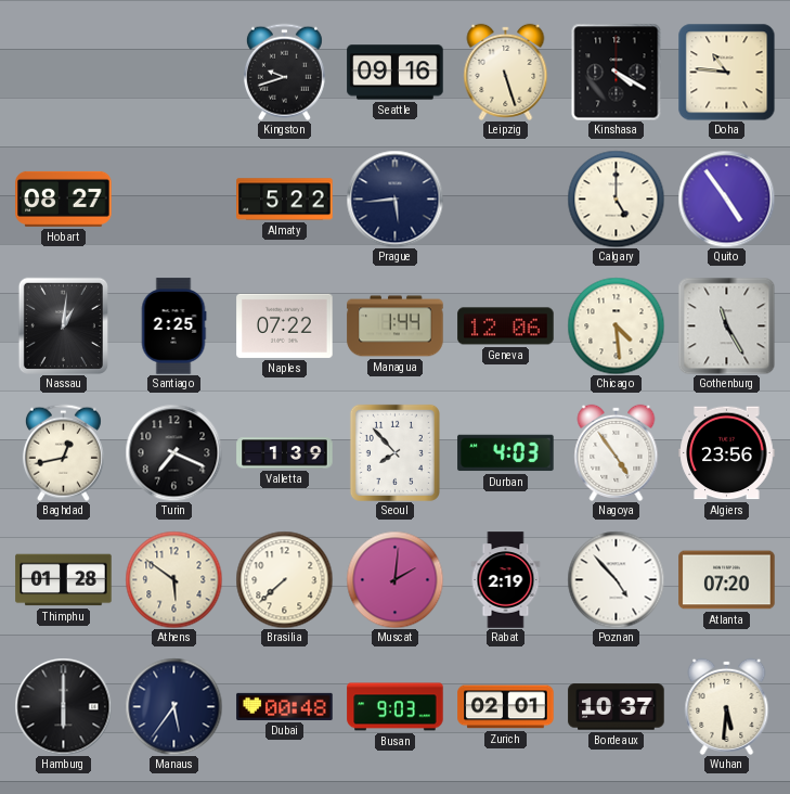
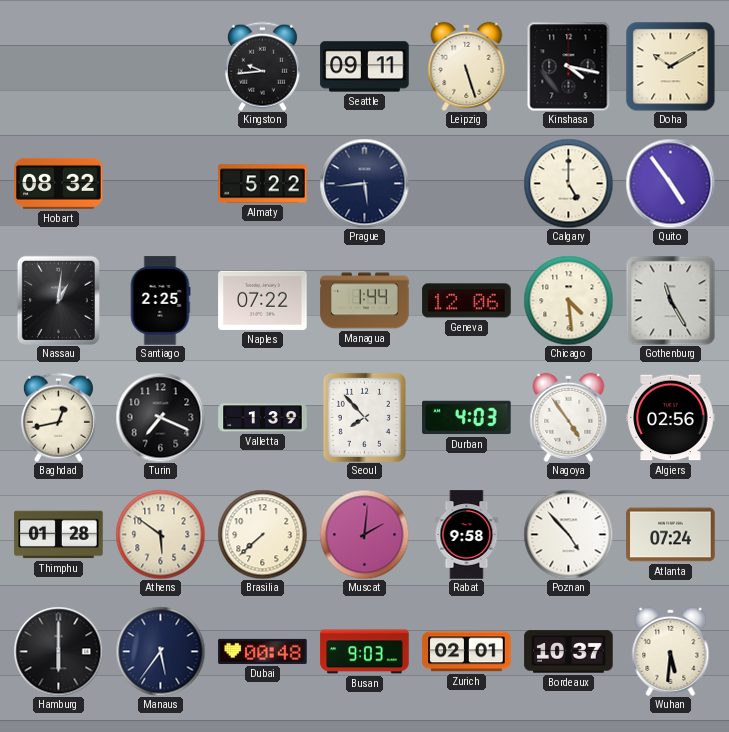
Kingston: 9:42 -> 9:44 (262, 66)
Seattle: 09:16 -> 09:11 (365, 67)
Kinshasa: 4:20 -> 4:17 (569, 66)
Doha: 10:46 -> 10:10 (670, 66)
Hobart: 08:27 -> 08:32 (59, 183)
Algiers: 23:56 -> 02:56 (671, 418)
Rabat: 2:19 -> 9:58 (467, 535)
Atlanta: 07:20 -> 07:24 (671, 535)
